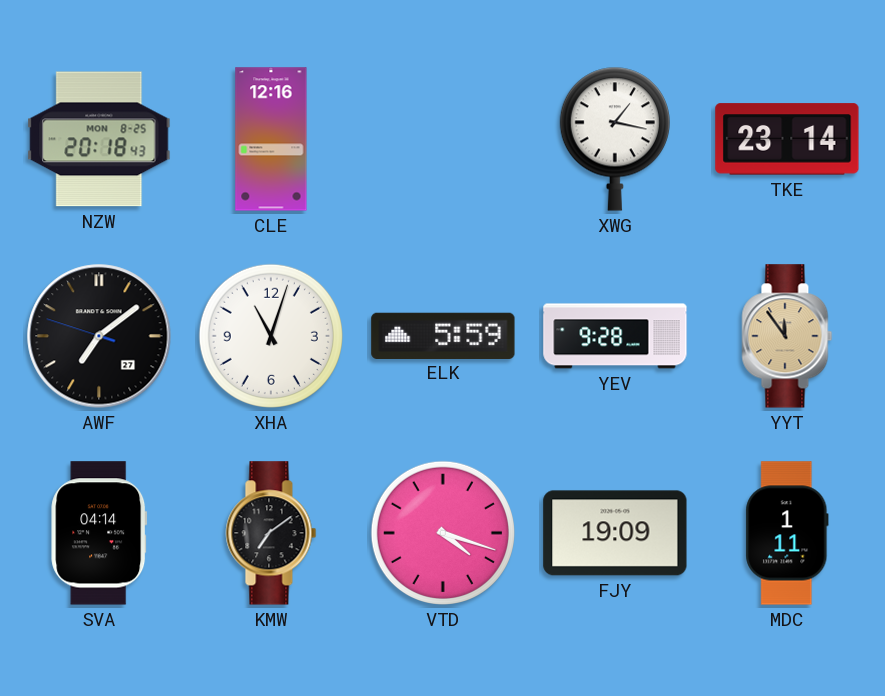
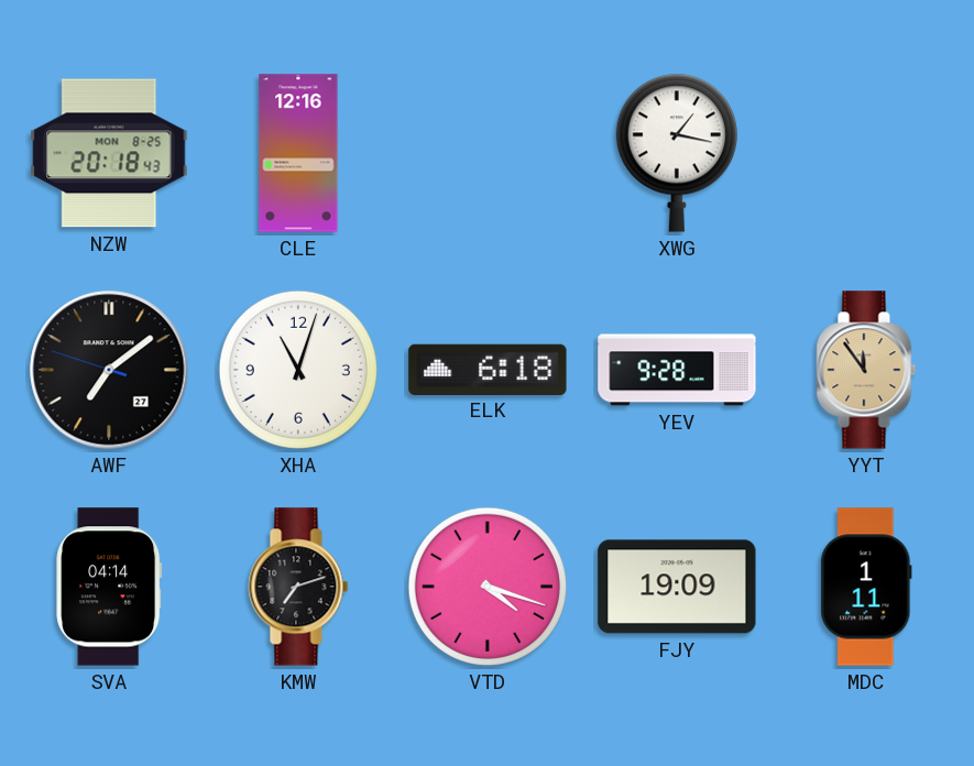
TKE: 23:14 -> none (787, 139)
ELK: 5:59 -> 6:18 (488, 369)
KMW: 7:09 -> 7:12 (298, 587)
